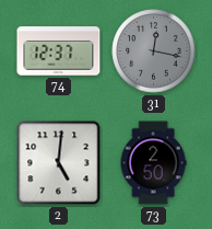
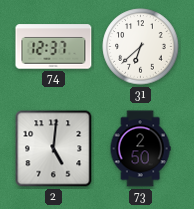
31: 12:17 -> 6:38 (141, 47)
31 dial: grey -> white (141, 47)
